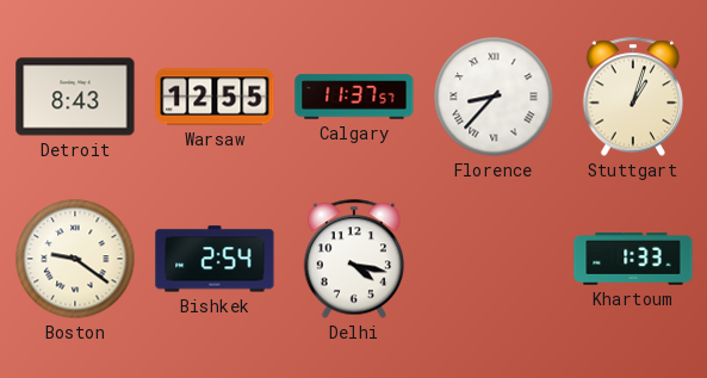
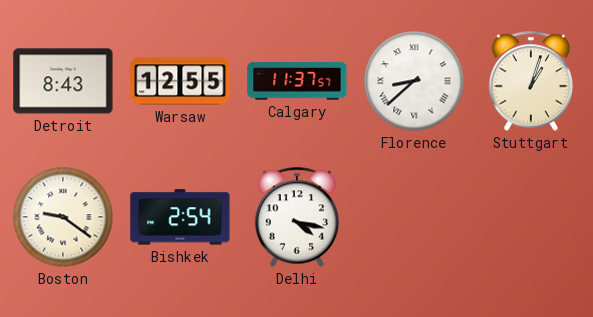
Florence: 8:37 -> 8:38 (414, 81)
Khartoum: 1:33 -> none (633, 259)
